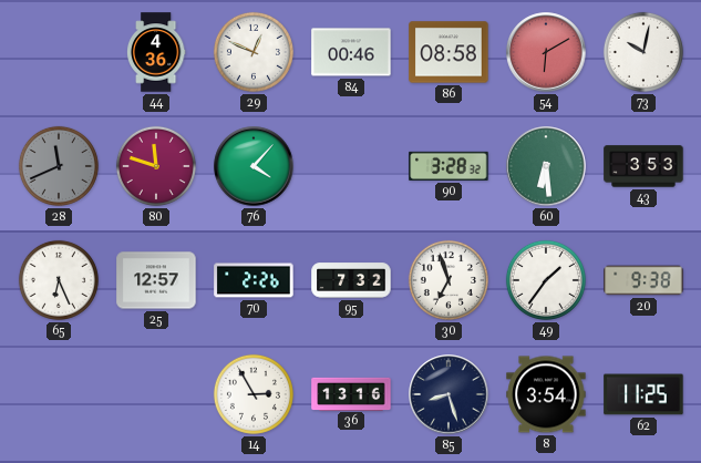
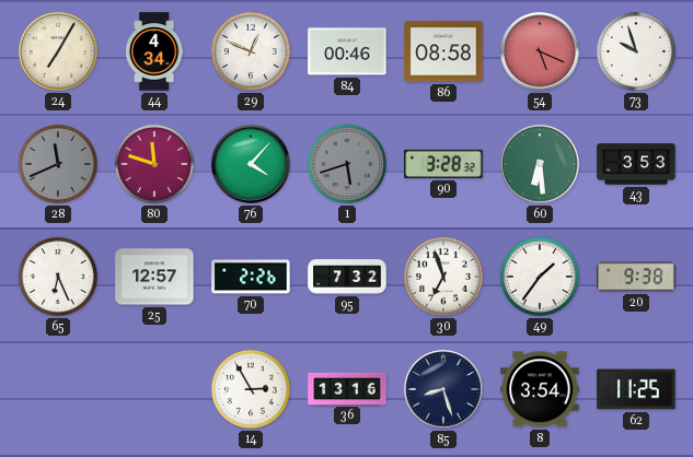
24: none -> 7:05 (58, 51)
44: 4:36 -> 4:34 (154, 51)
54: 6:10 -> 5:19 (540, 51)
73: 10:02 -> 9:57 (636, 51)
1: none -> 5:42 (347, 164)
